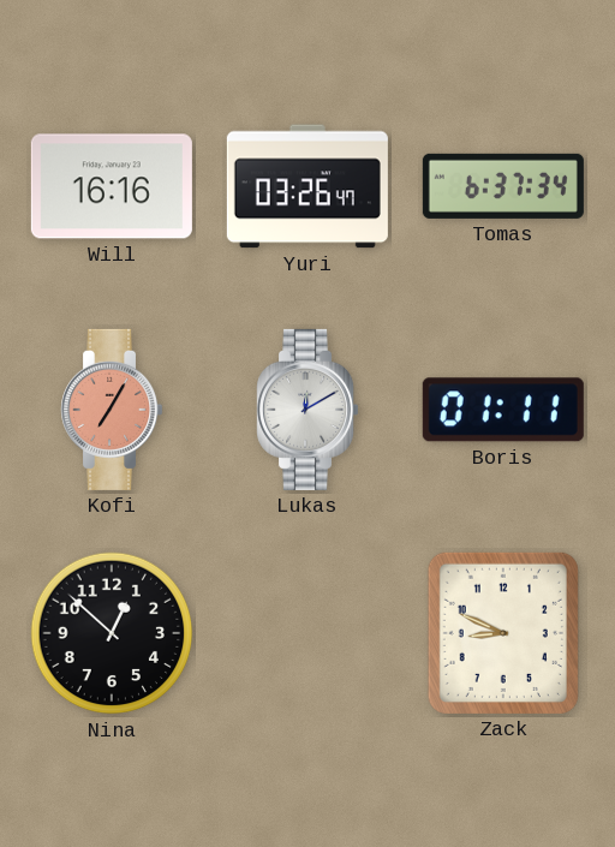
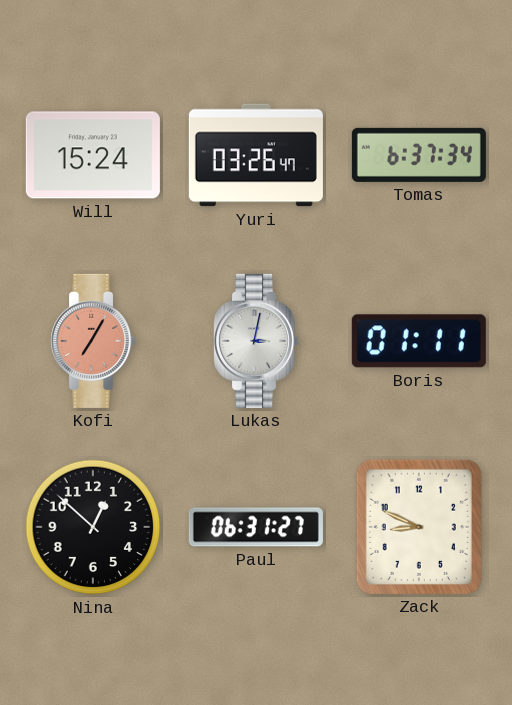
Will: 16:16 -> 15:24 (93, 155)
Lukas: 12:10 -> 3:02 (256, 341)
Paul: none -> 06:31 (256, 527)
